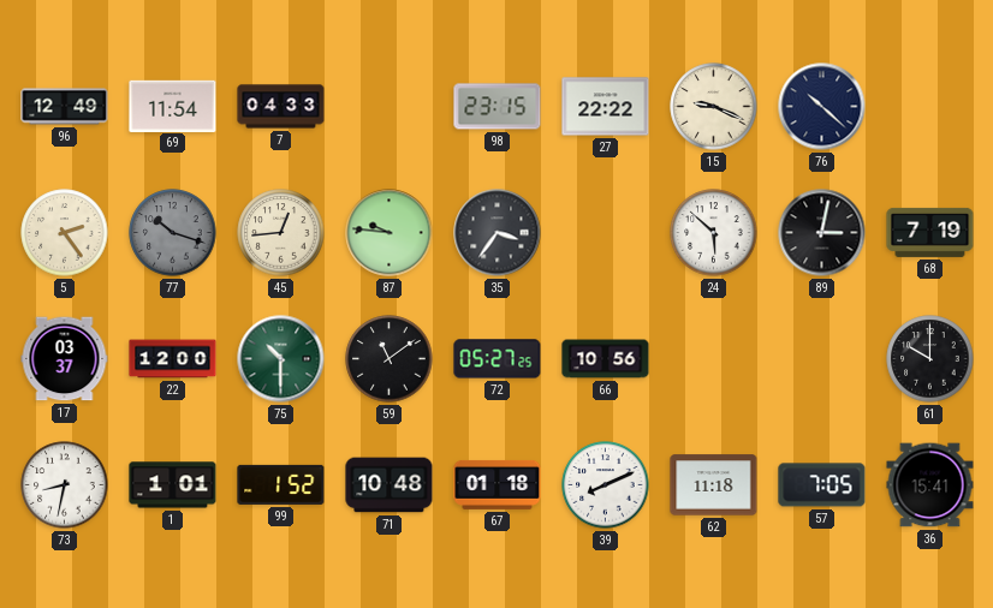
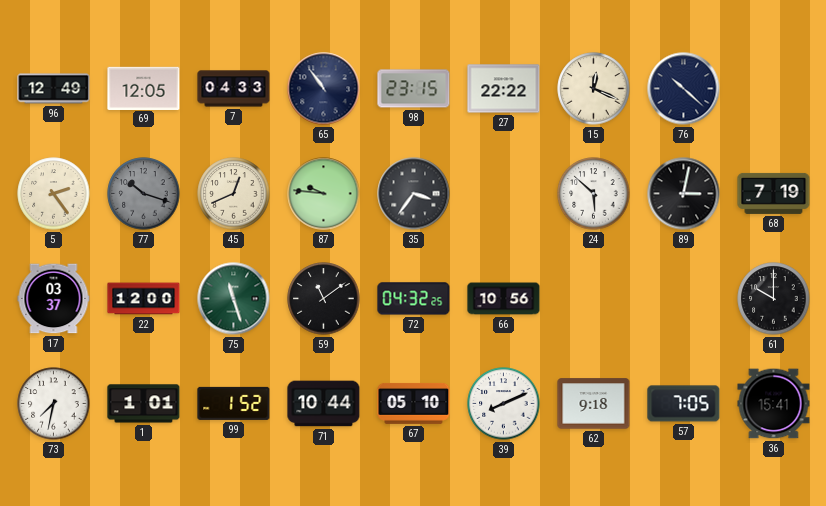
69: 11:54 -> 12:05 (144, 88)
65: none -> 10:54 (324, 89)
15: 9:19 -> 12:19 (594, 89)
45: 12:44 -> 12:41 (234, 194)
75: 10:30 -> 11:27 (234, 299)
72: 05:27 -> 04:32 (414, 299)
73: 8:32 -> 7:32 (54, 404)
71: 10:48 -> 10:44 (324, 404)
67: 01:18 -> 05:10 (414, 403)
62: 11:18 -> 9:18 (594, 404)
